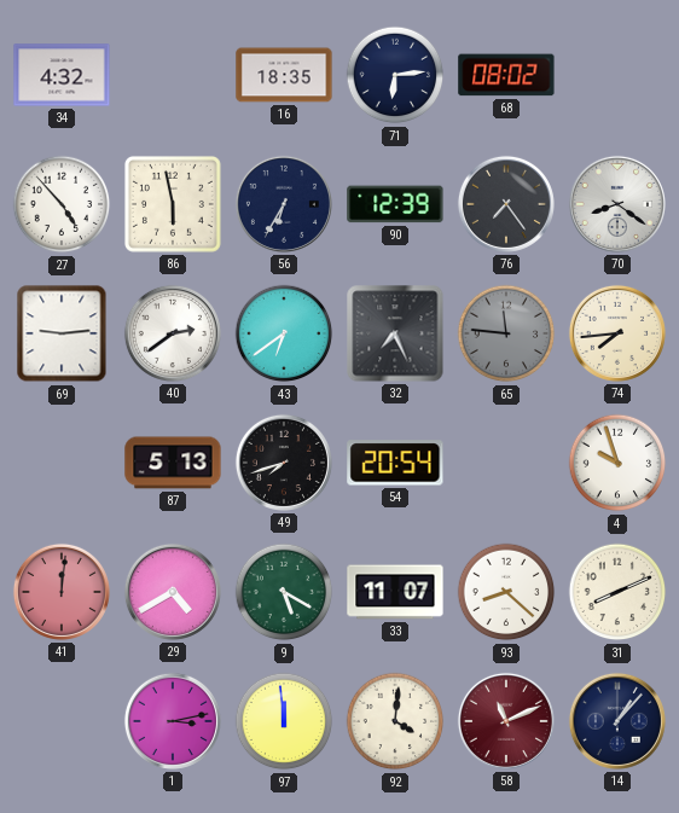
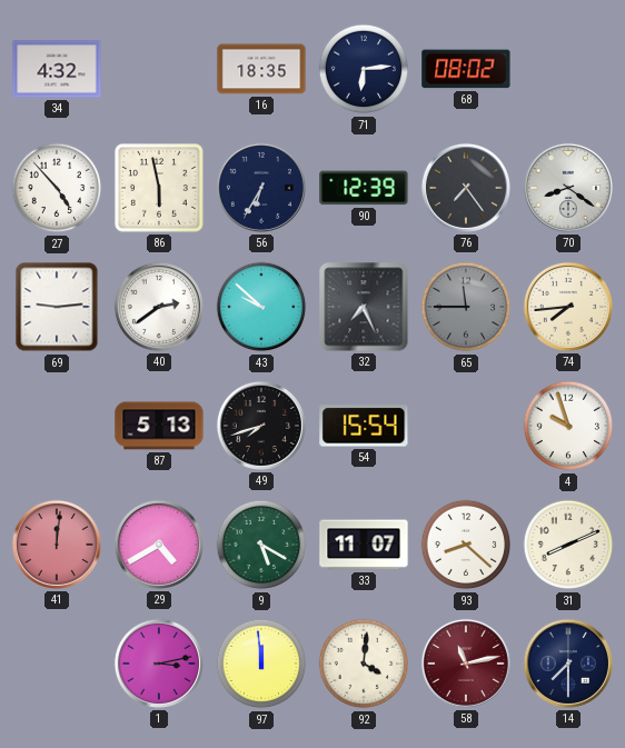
43: 6:39 -> 9:52 (261, 307)
65: 11:46 -> 11:45 (466, 307)
54: 20:54 -> 15:54 (364, 426)
58: 11:11 -> 11:13 (466, 664)
14: 1:07 -> 7:30 (568, 664)
